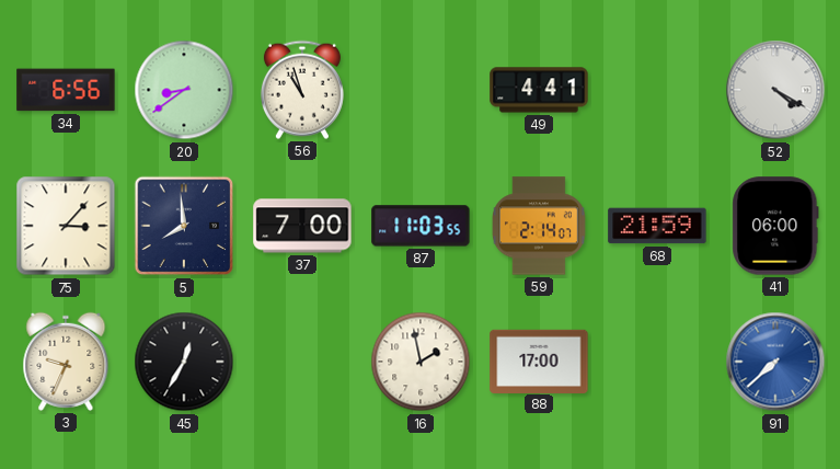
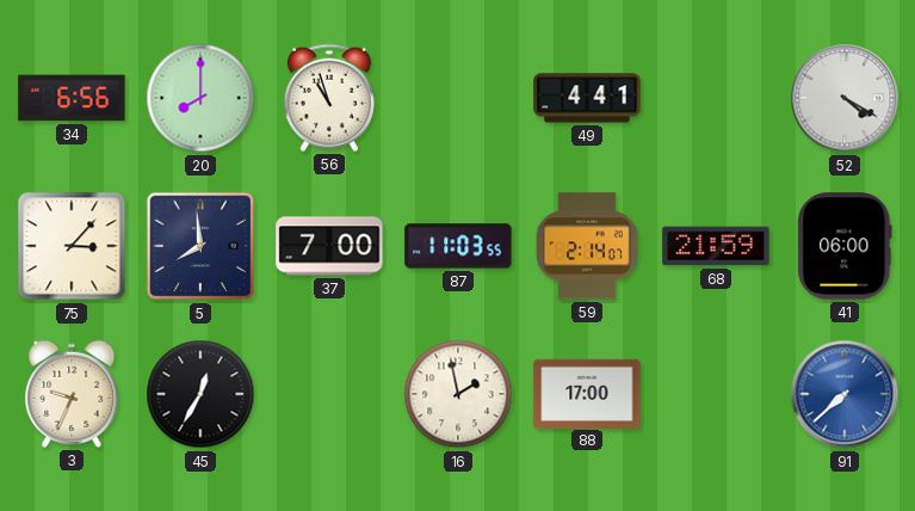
20: 8:39 -> 8:00 (200, 98)
